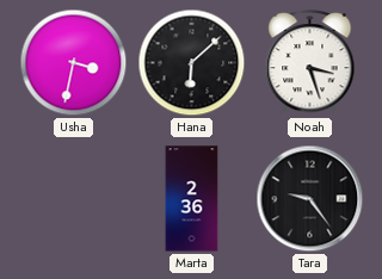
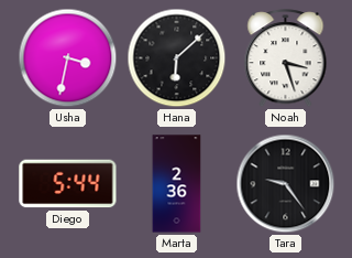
Diego: none -> 5:44 (68, 184)
